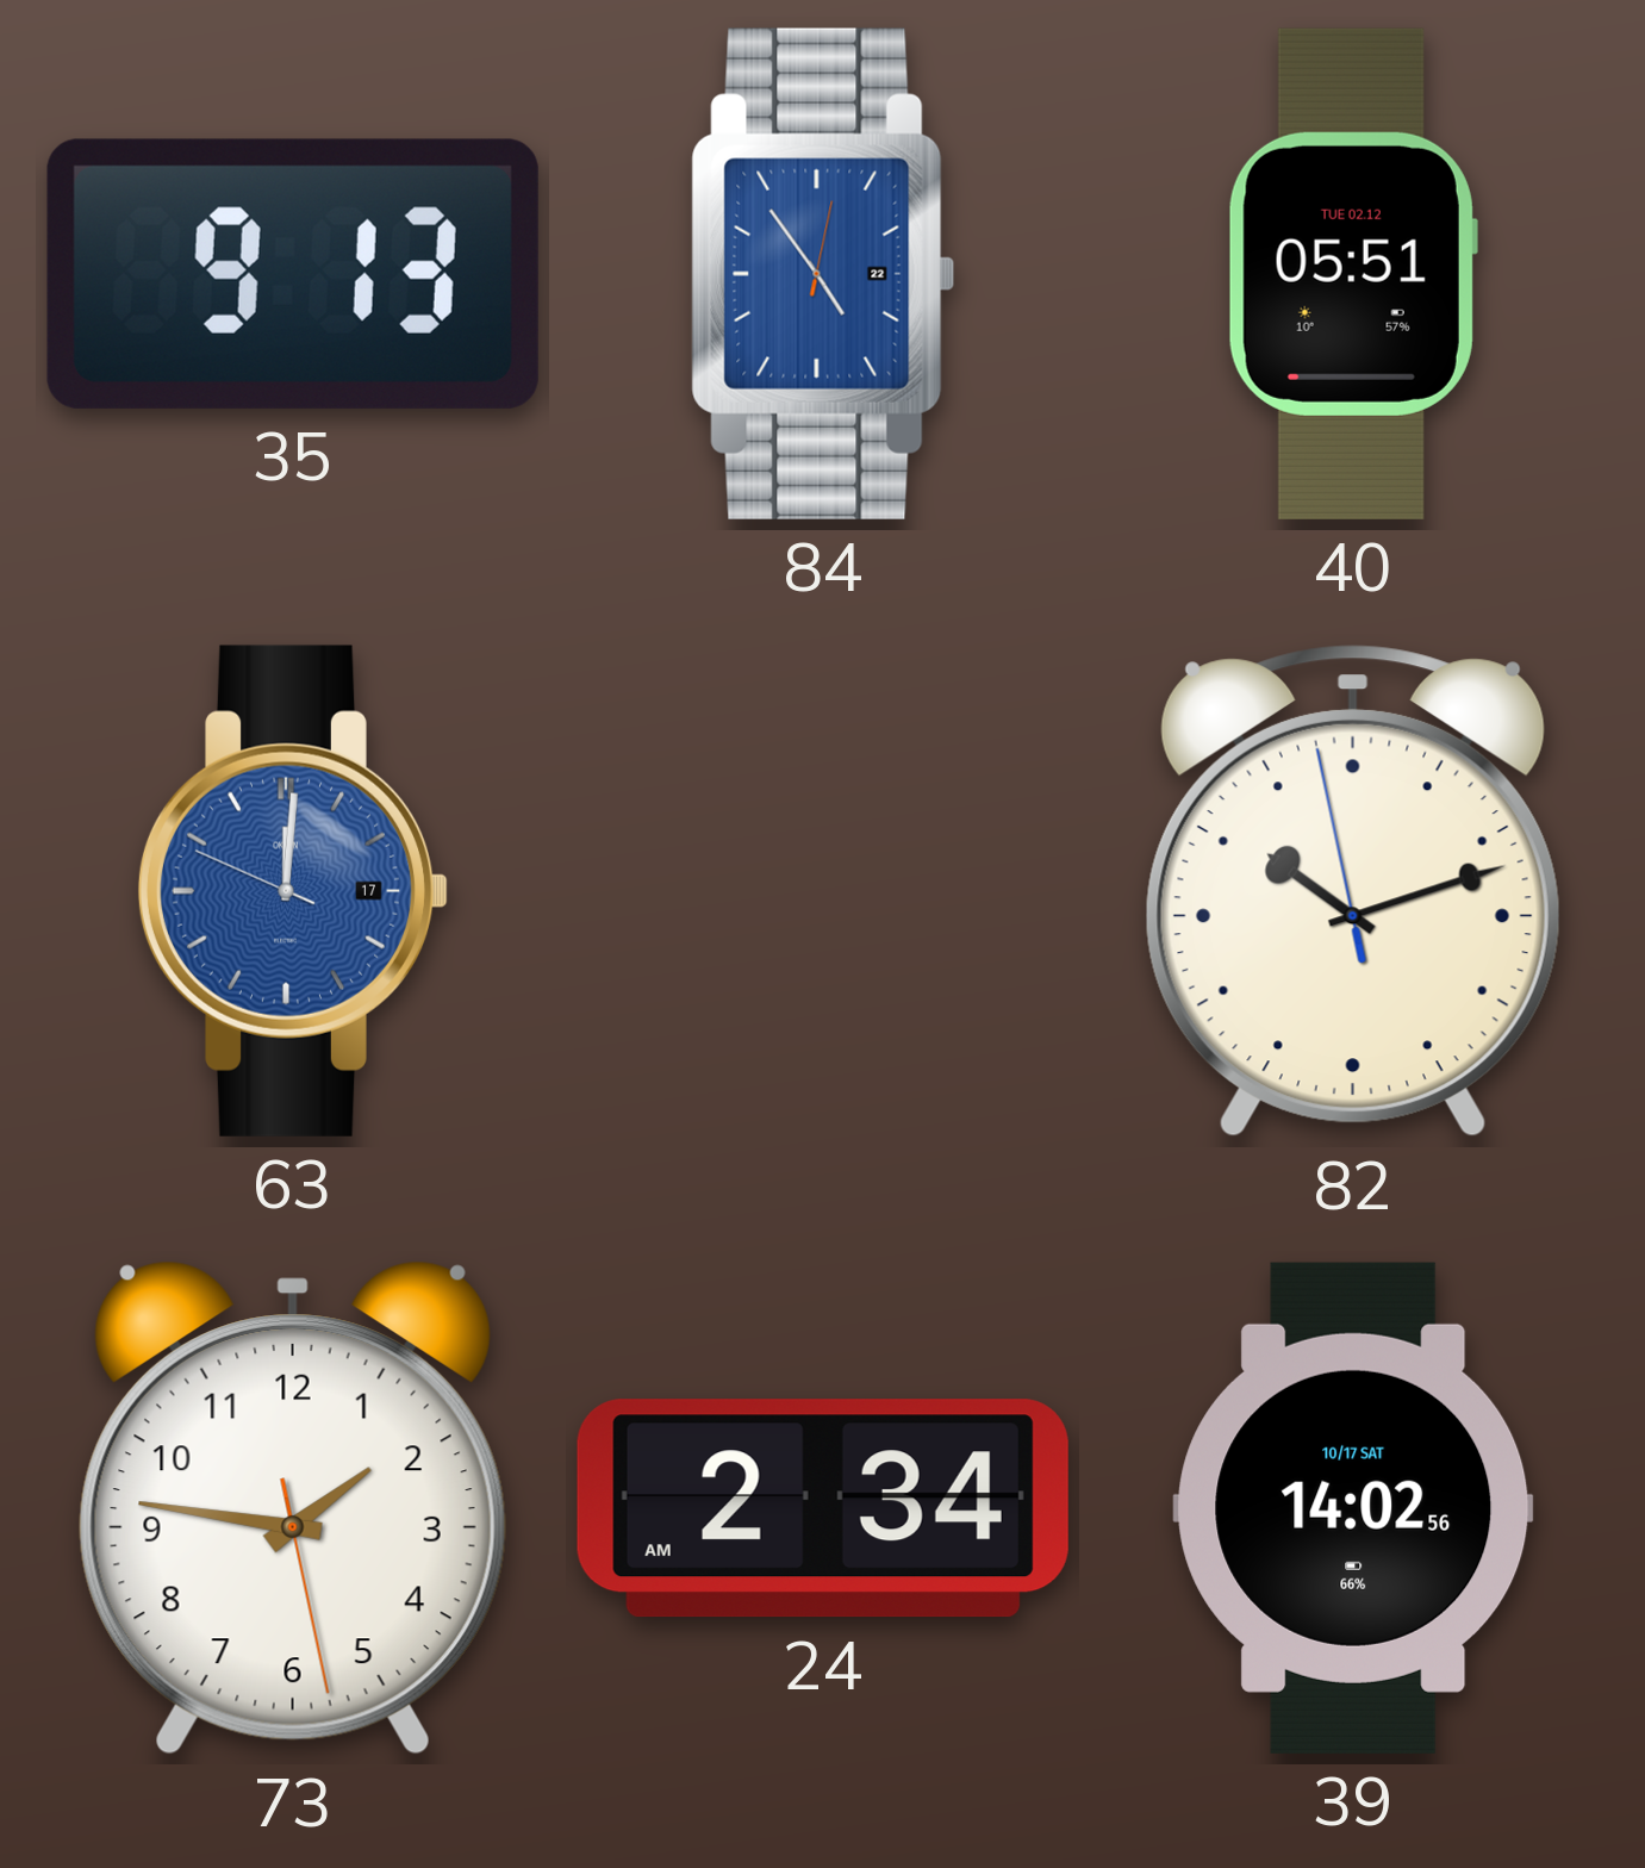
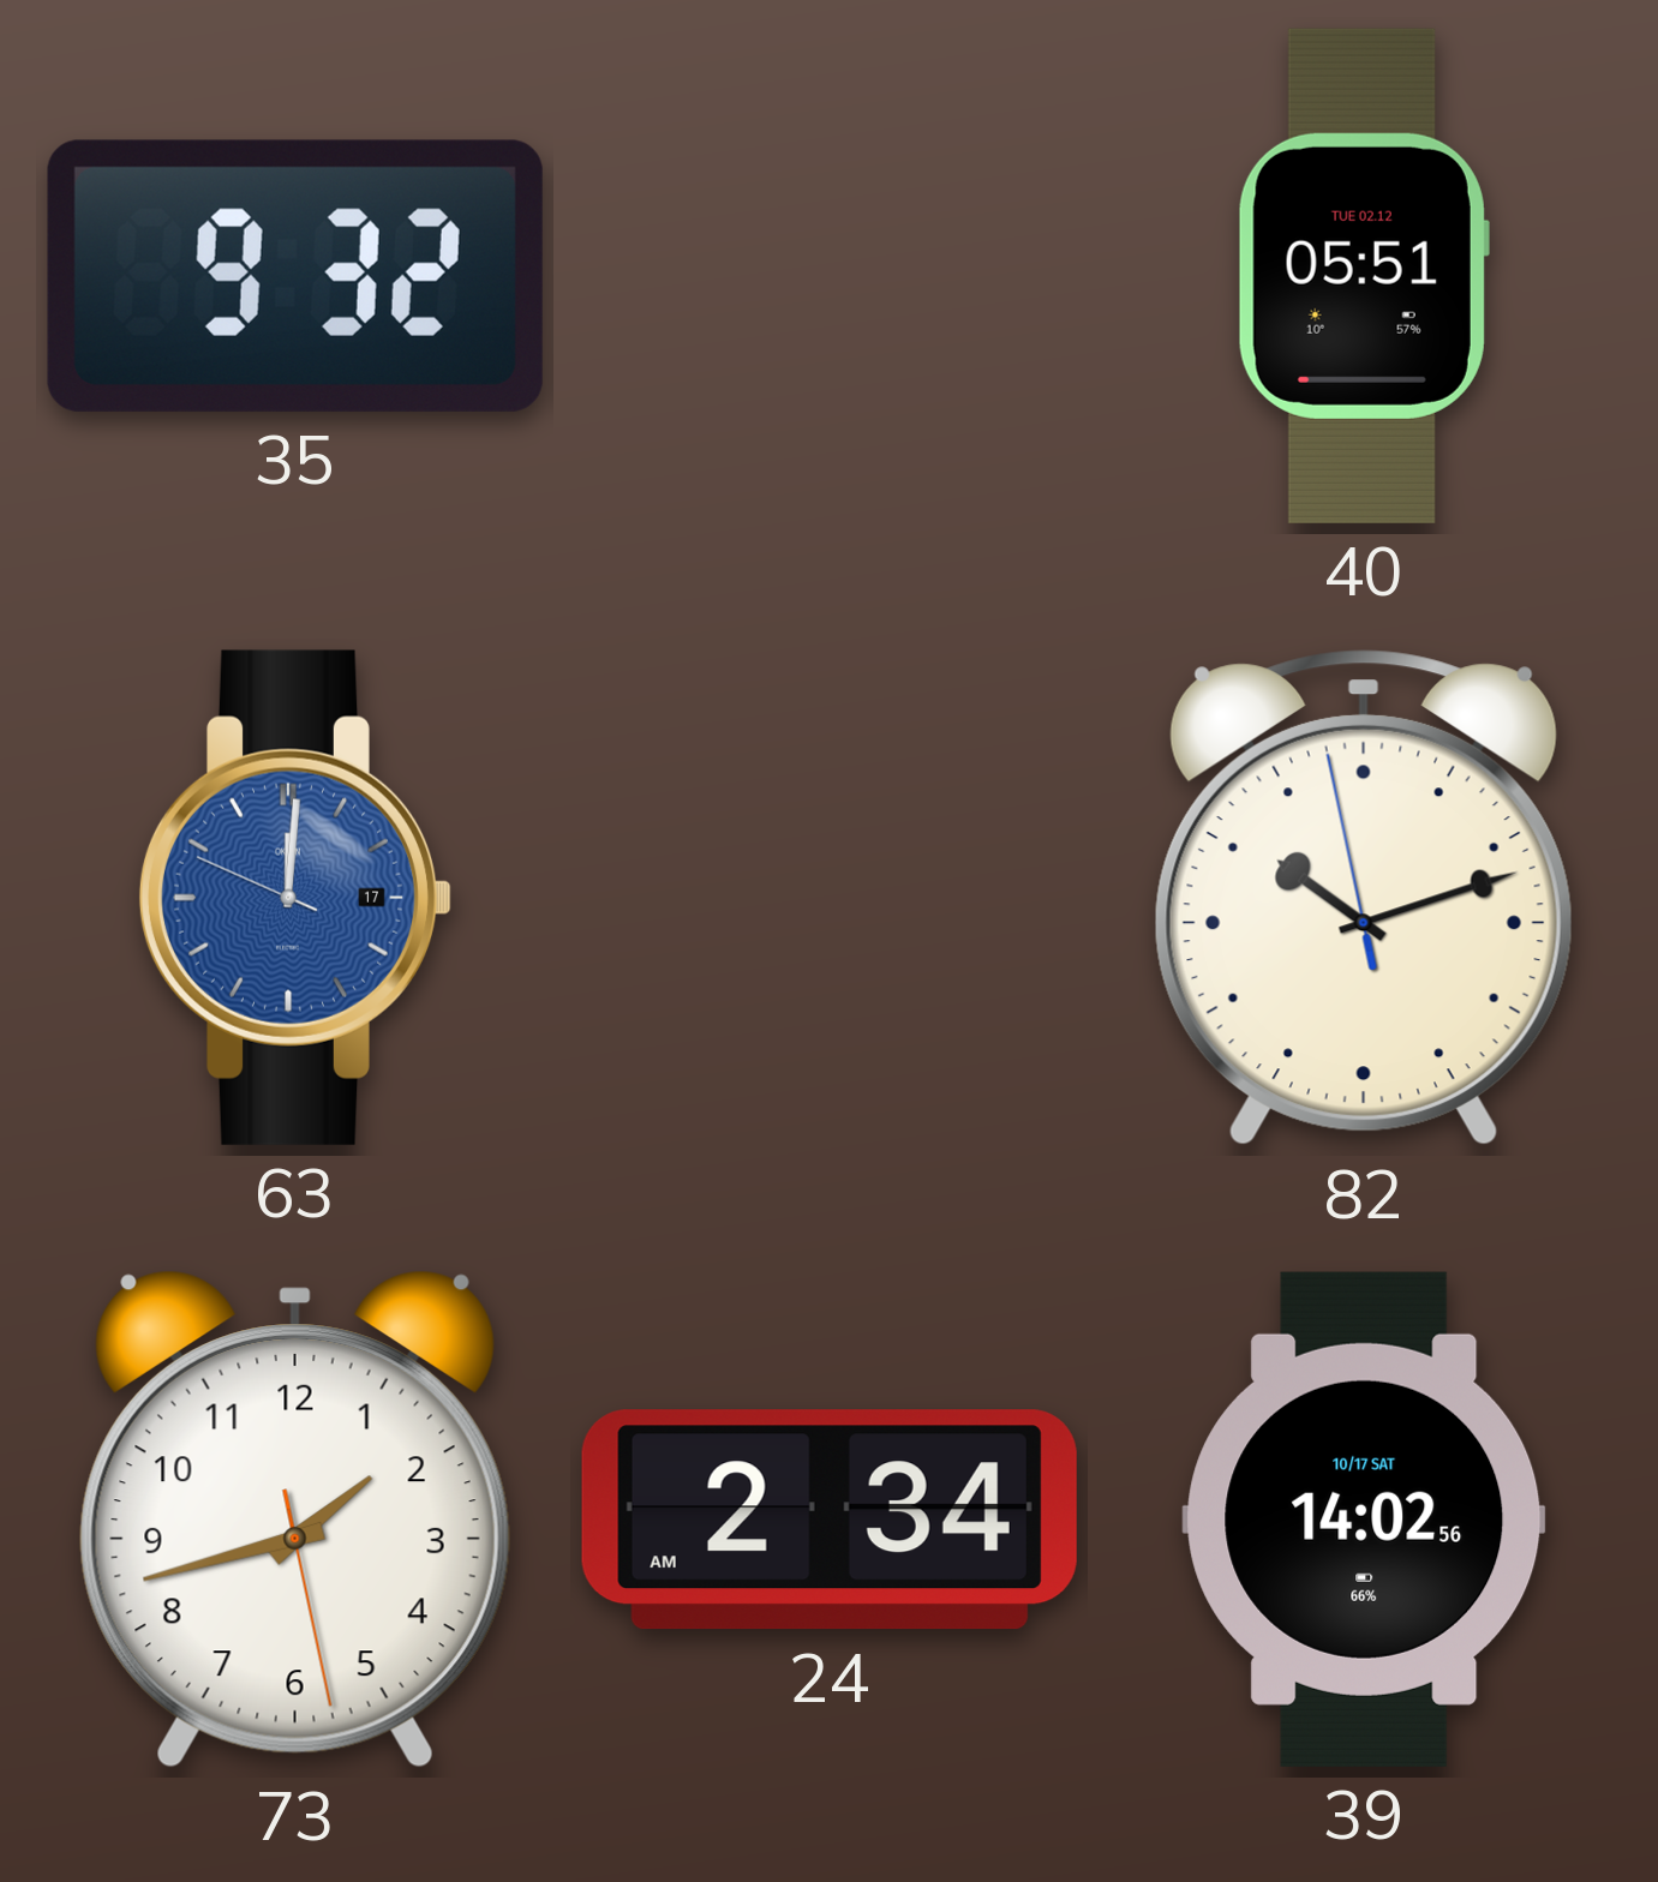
35: 9:13 -> 9:32 (295, 276)
84: 4:54 -> none (823, 274)
73: 1:46 -> 1:42 (295, 1521)
